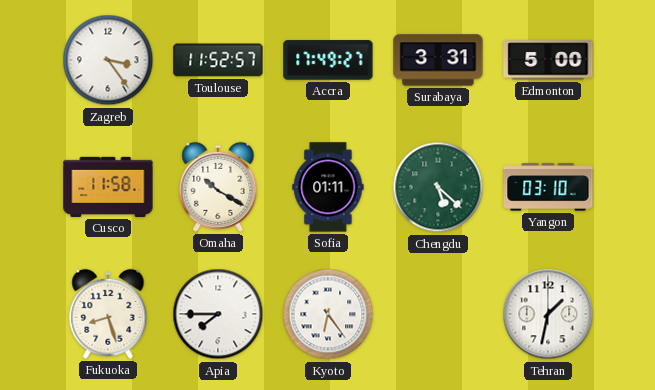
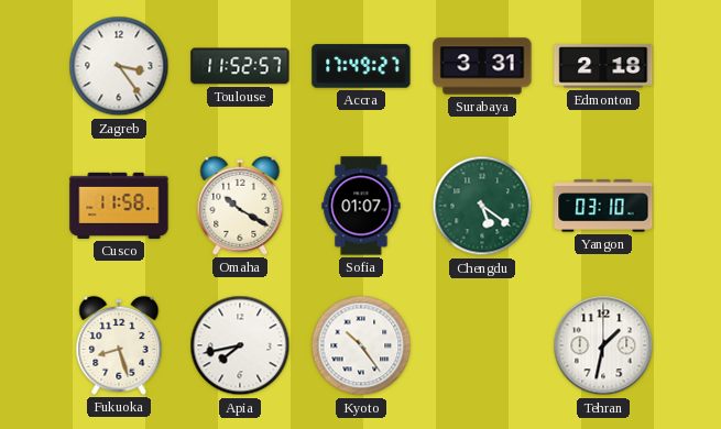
Edmonton: 5:00 -> 2:18 (603, 66)
Sofia: 01:11 -> 01:07 (361, 206)
Chengdu: 5:22 -> 5:21 (482, 206)
Apia: 7:45 -> 7:43 (240, 345)
Kyoto: 6:24 -> 10:24 (361, 345)
